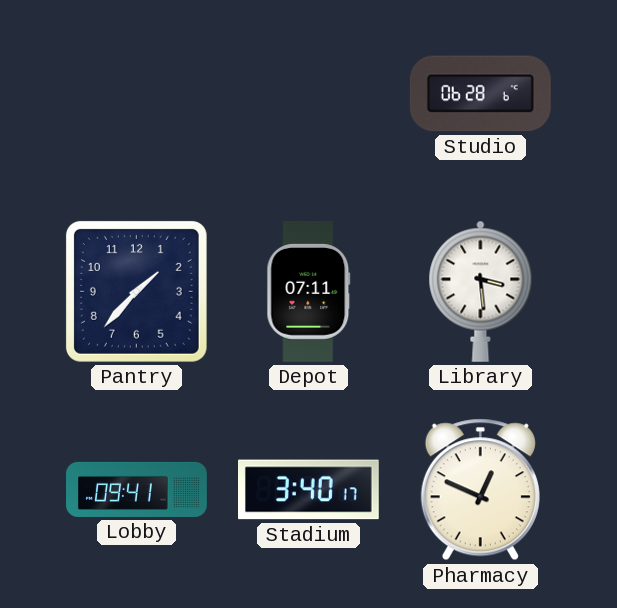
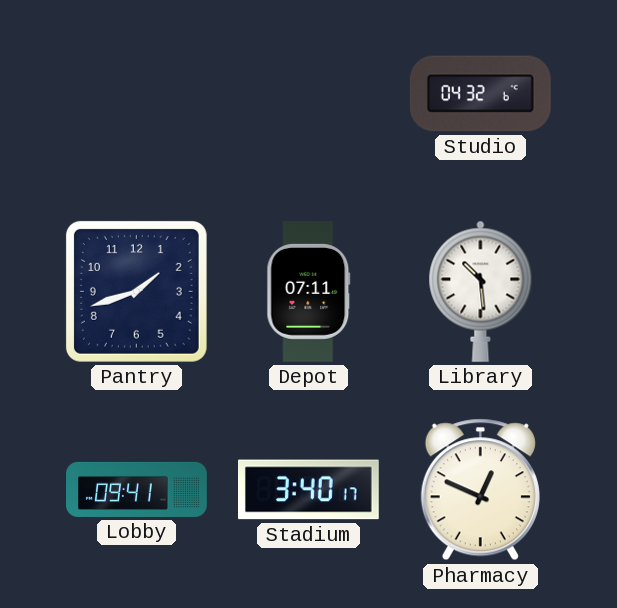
Studio: 06:28 -> 04:32 (480, 94)
Pantry: 1:37 -> 1:42 (136, 291)
Library: 3:29 -> 10:29 (481, 291)
